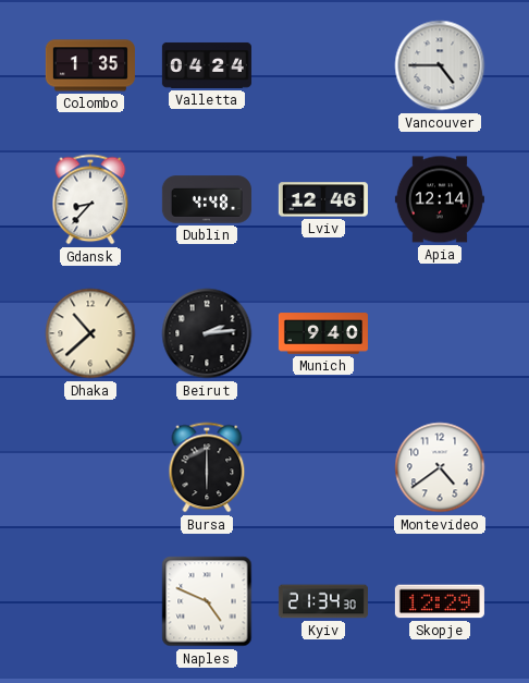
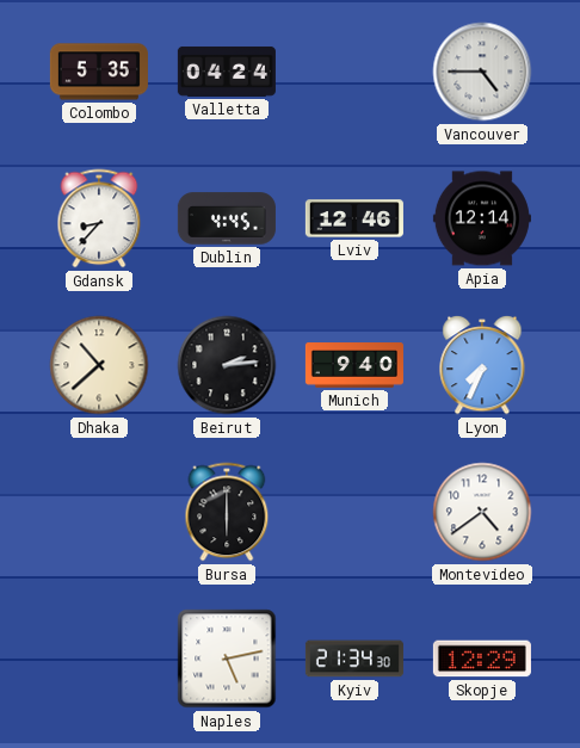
Colombo: 1:35 -> 5:35 (99, 72)
Dublin: 4:48 -> 4:45 (227, 218)
Lyon: none -> 7:34 (482, 365)
Naples: 4:49 -> 5:13 (227, 659)
